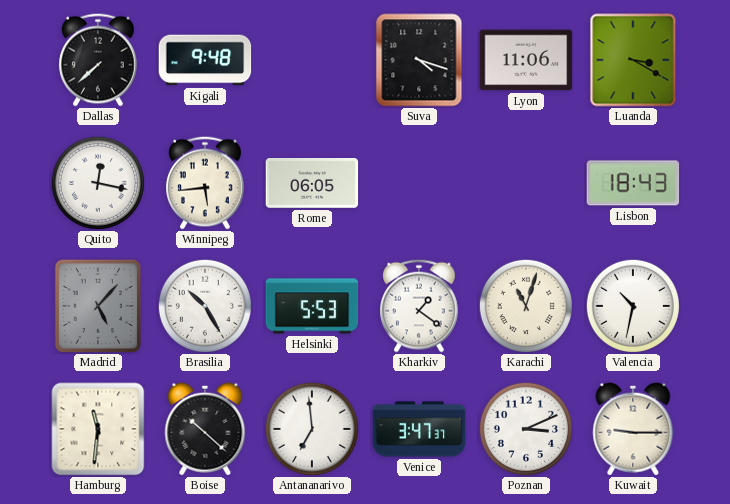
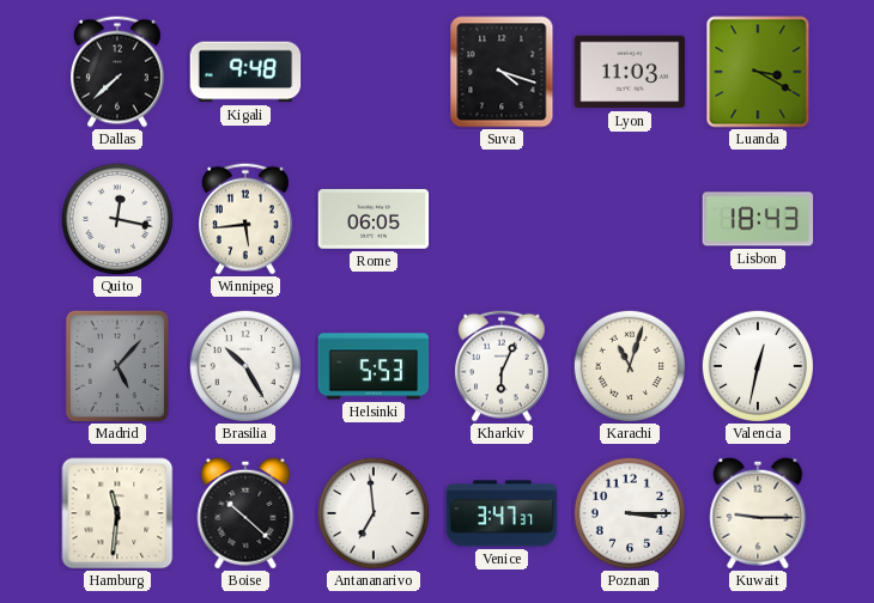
Lyon: 11:06 -> 11:03 (630, 72)
Kharkiv: 1:21 -> 6:04 (503, 366)
Valencia: 10:32 -> 12:32 (758, 366)
Poznan: 3:11 -> 3:15 (630, 513)
